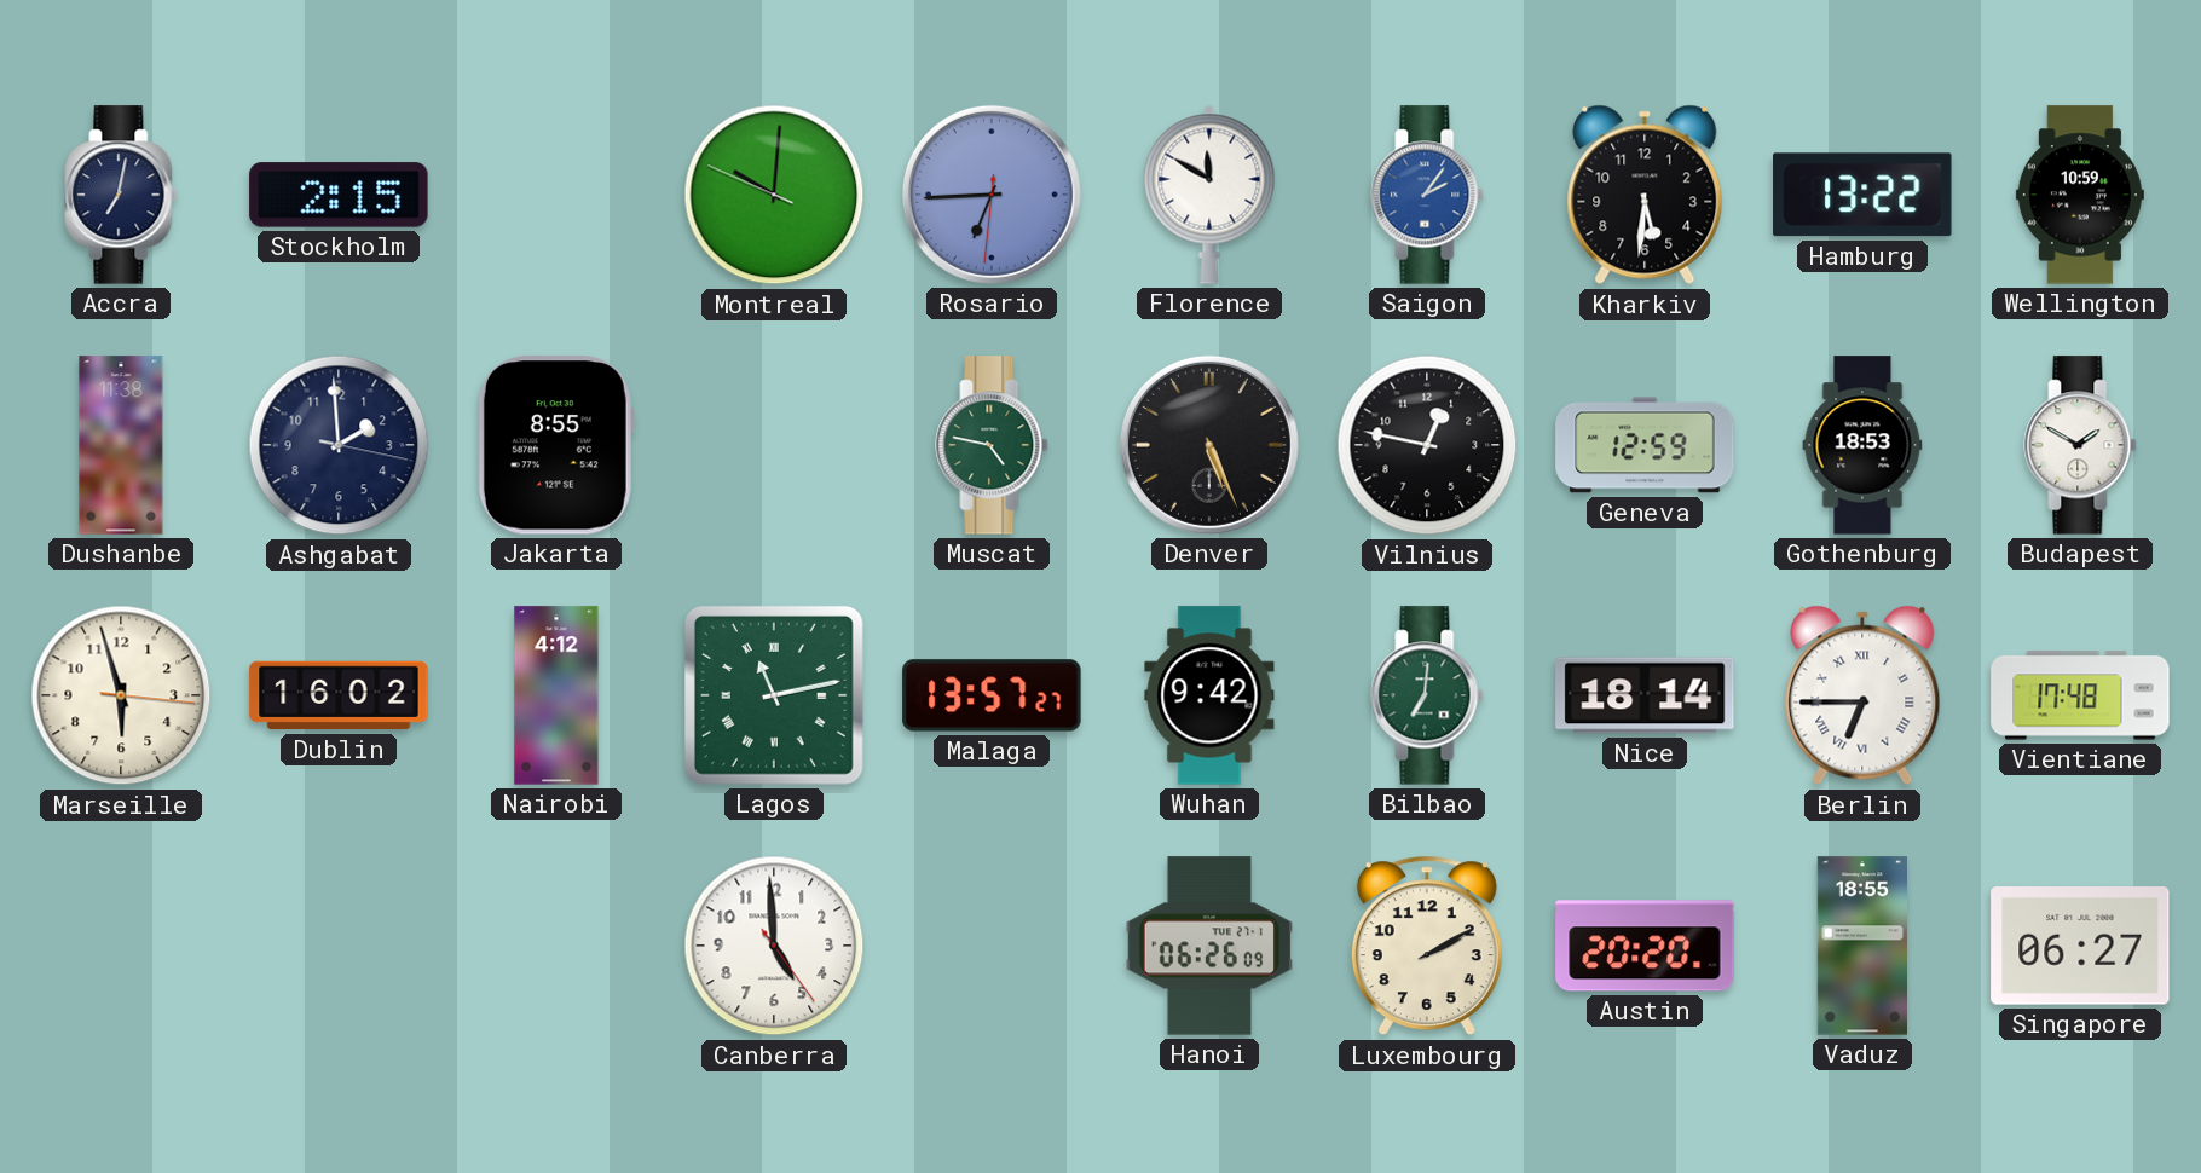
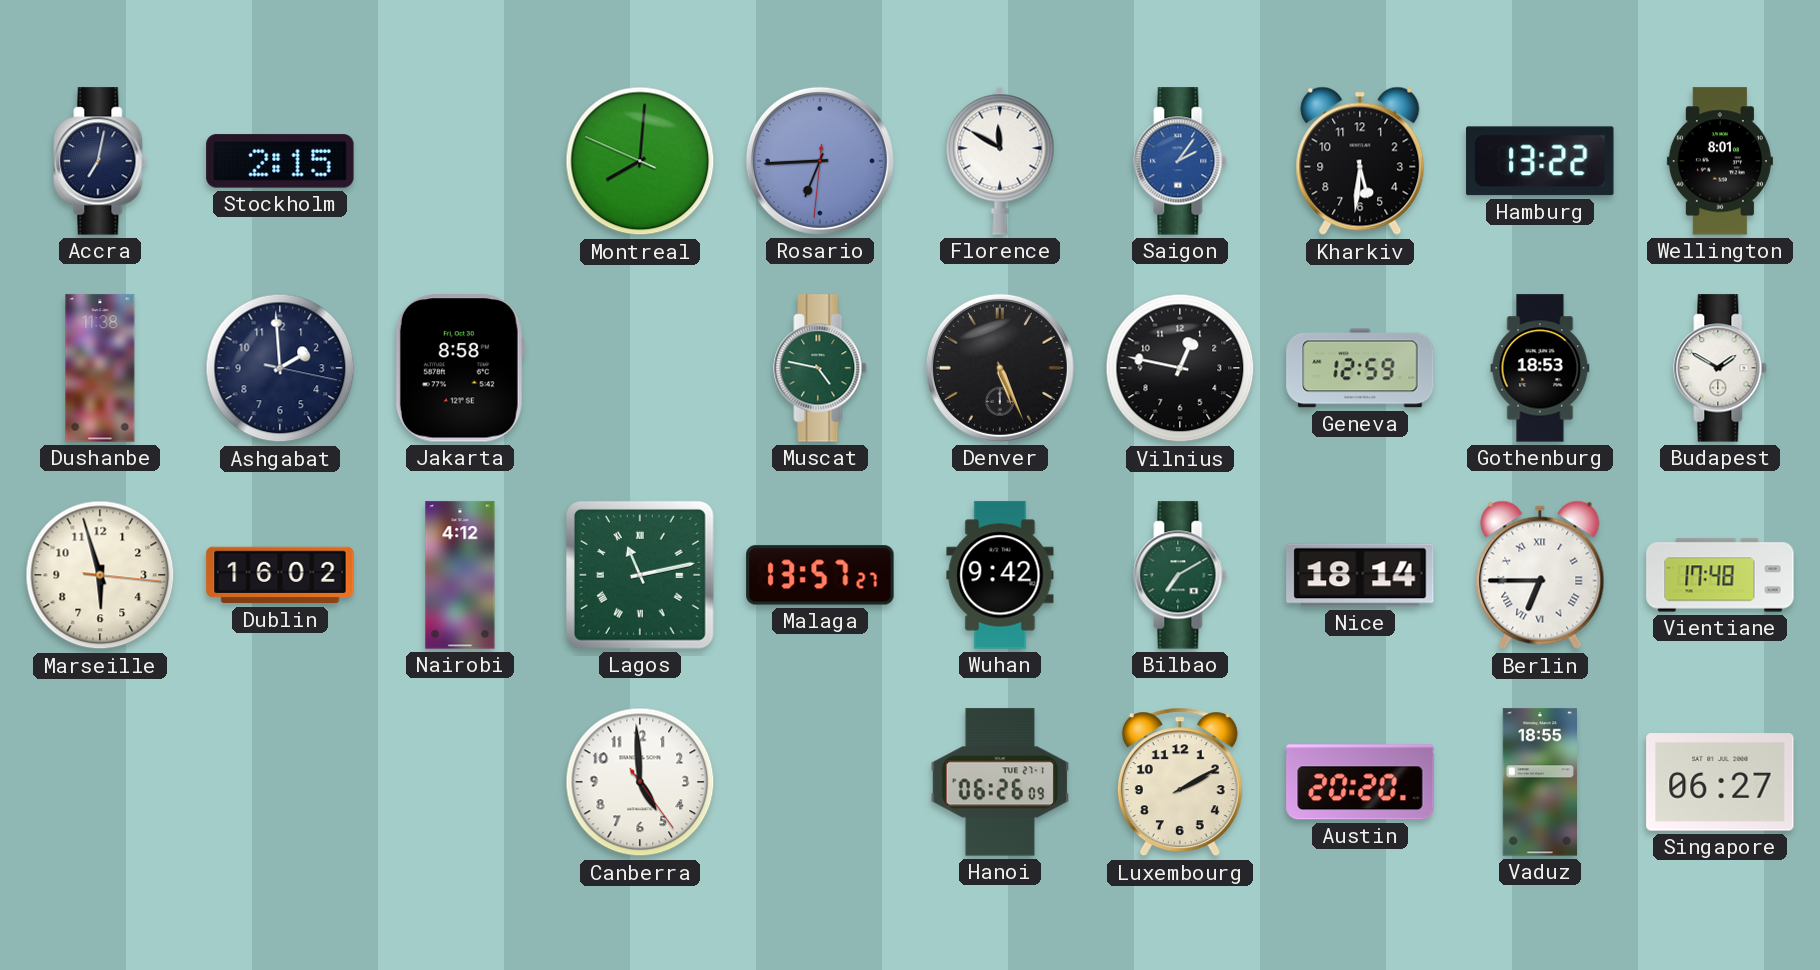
Montreal: 10:00 -> 8:00 (640, 161)
Wellington: 10:59 -> 8:01 (1720, 161)
Jakarta: 8:55 -> 8:58 (460, 368)
Bilbao: 7:01 -> 7:10 (1180, 575)
